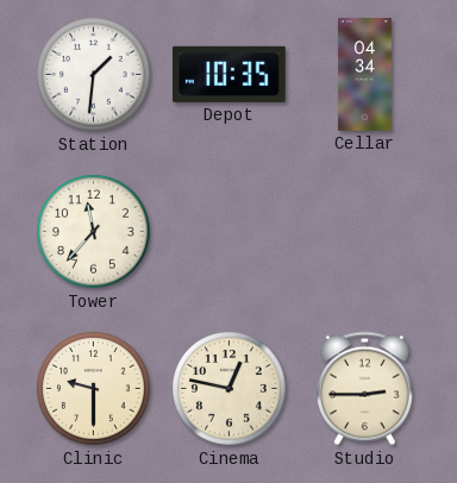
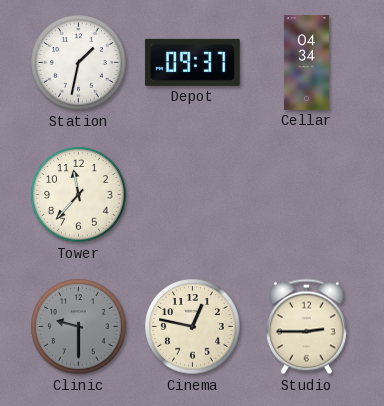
Station: 1:31 -> 1:32 (79, 63)
Depot: 10:35 -> 09:37 (192, 62)
Clinic dial: cream -> grey (79, 327)
